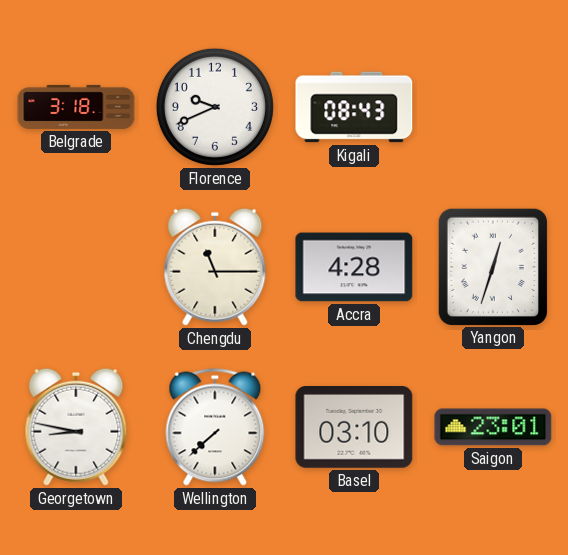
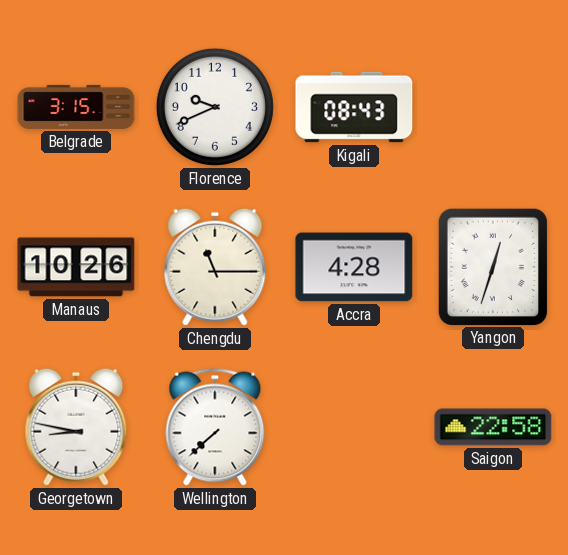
Belgrade: 3:18 -> 3:15 (76, 107)
Manaus: none -> 10:26 (76, 267)
Basel: 03:10 -> none (354, 428)
Saigon: 23:01 -> 22:58 (493, 427)
